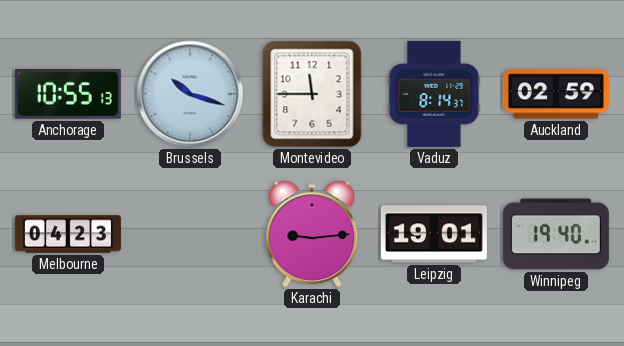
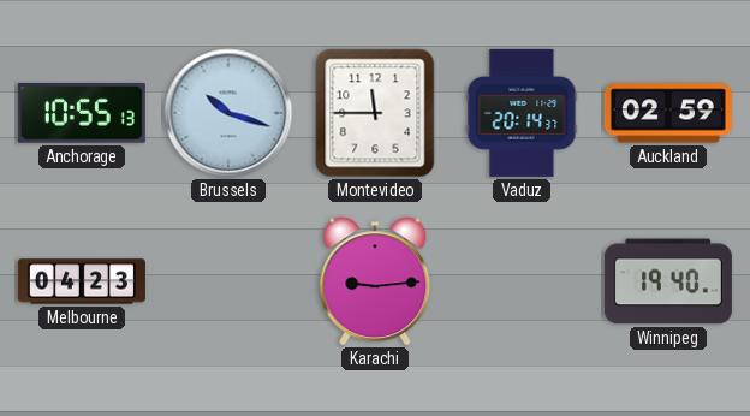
Vaduz: 8:14 -> 20:14 (522, 113)
Leipzig: 19:01 -> none (434, 234)
